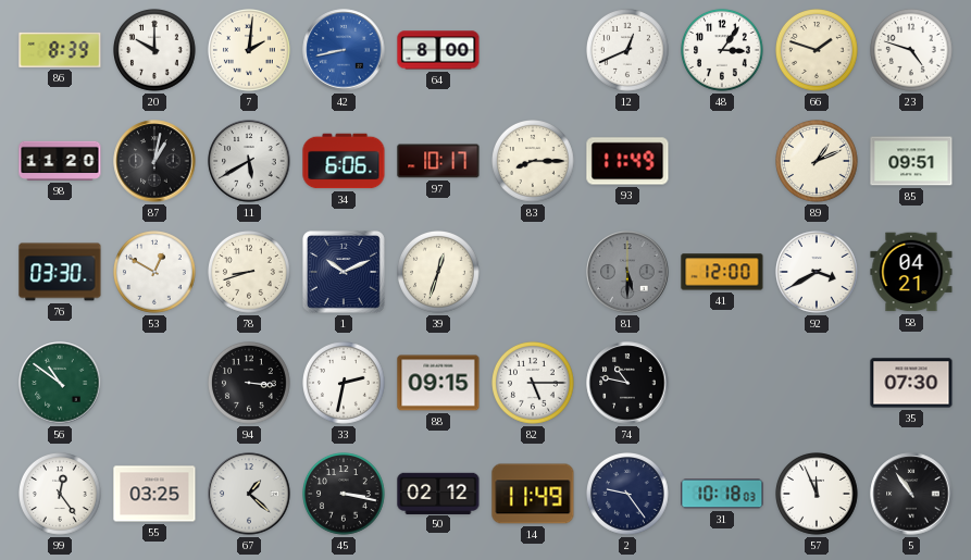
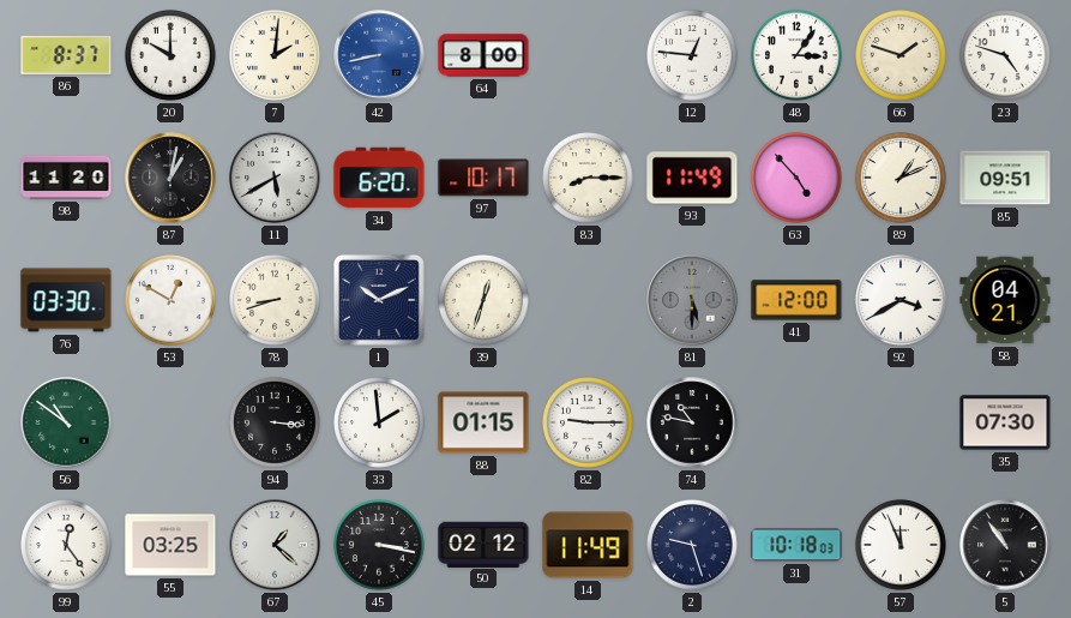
86: 8:39 -> 8:37 (66, 55)
12: 12:41 -> 12:46 (693, 56)
34: 6:06 -> 6:20 (379, 178)
63: none -> 4:53 (798, 179)
33: 2:32 -> 1:59 (380, 424)
88: 09:15 -> 01:15 (483, 422)
82: 5:15 -> 9:15 (589, 424)
2: 9:24 -> 9:27 (693, 546)
